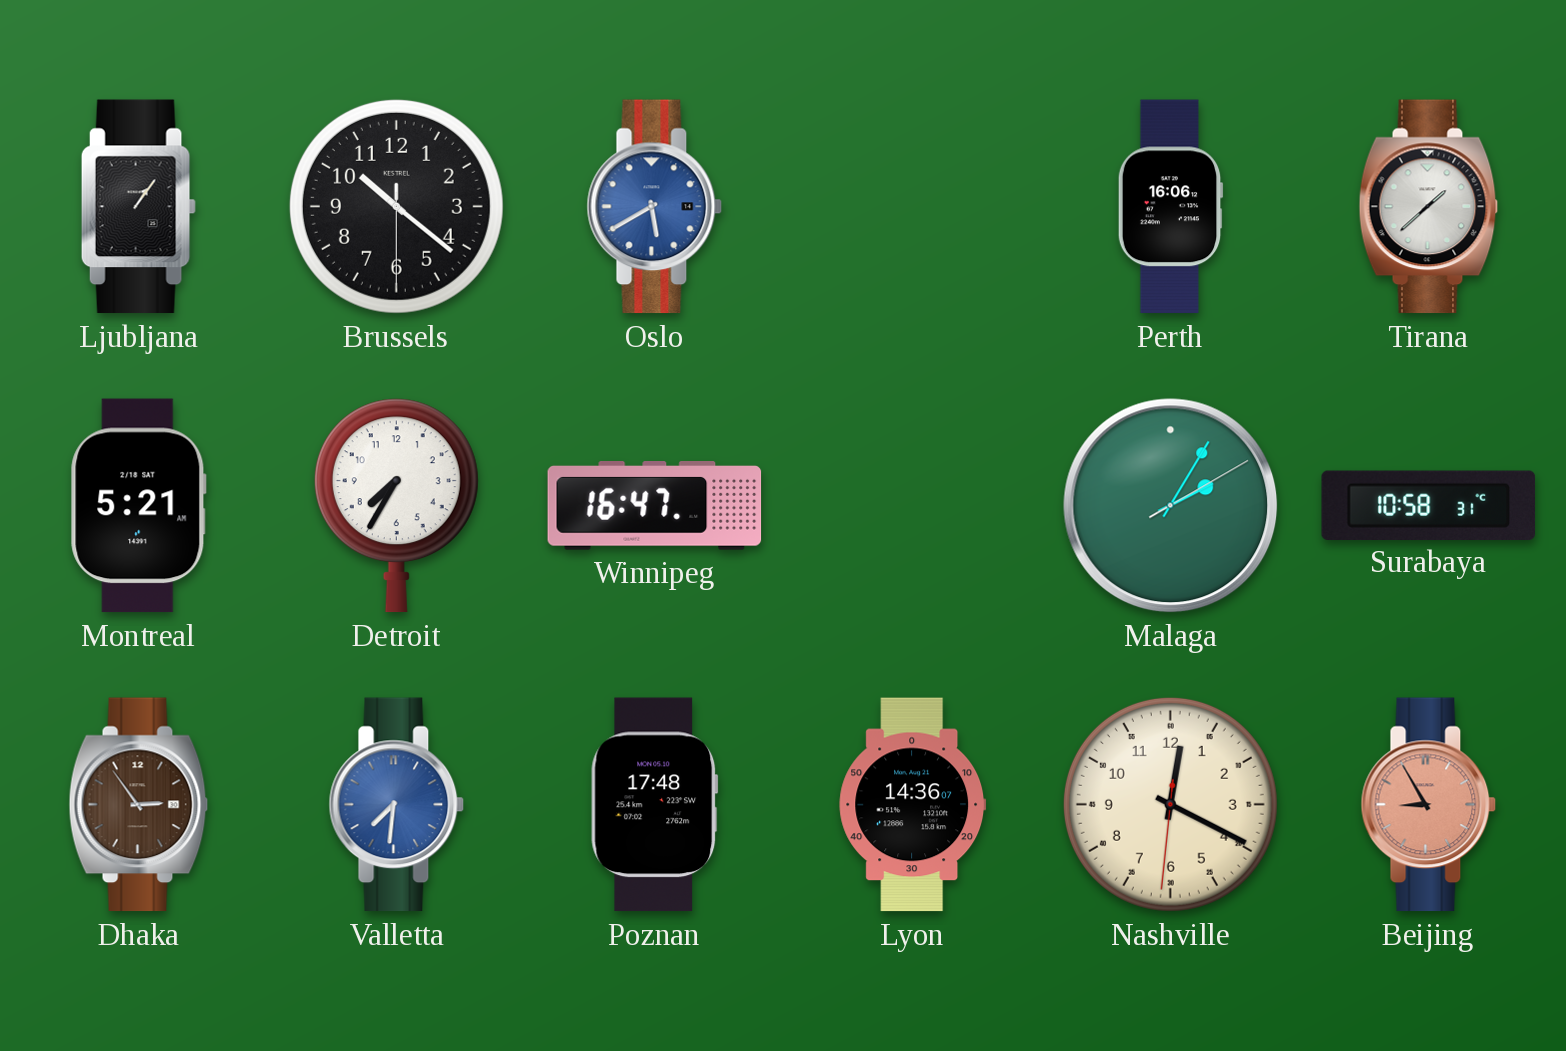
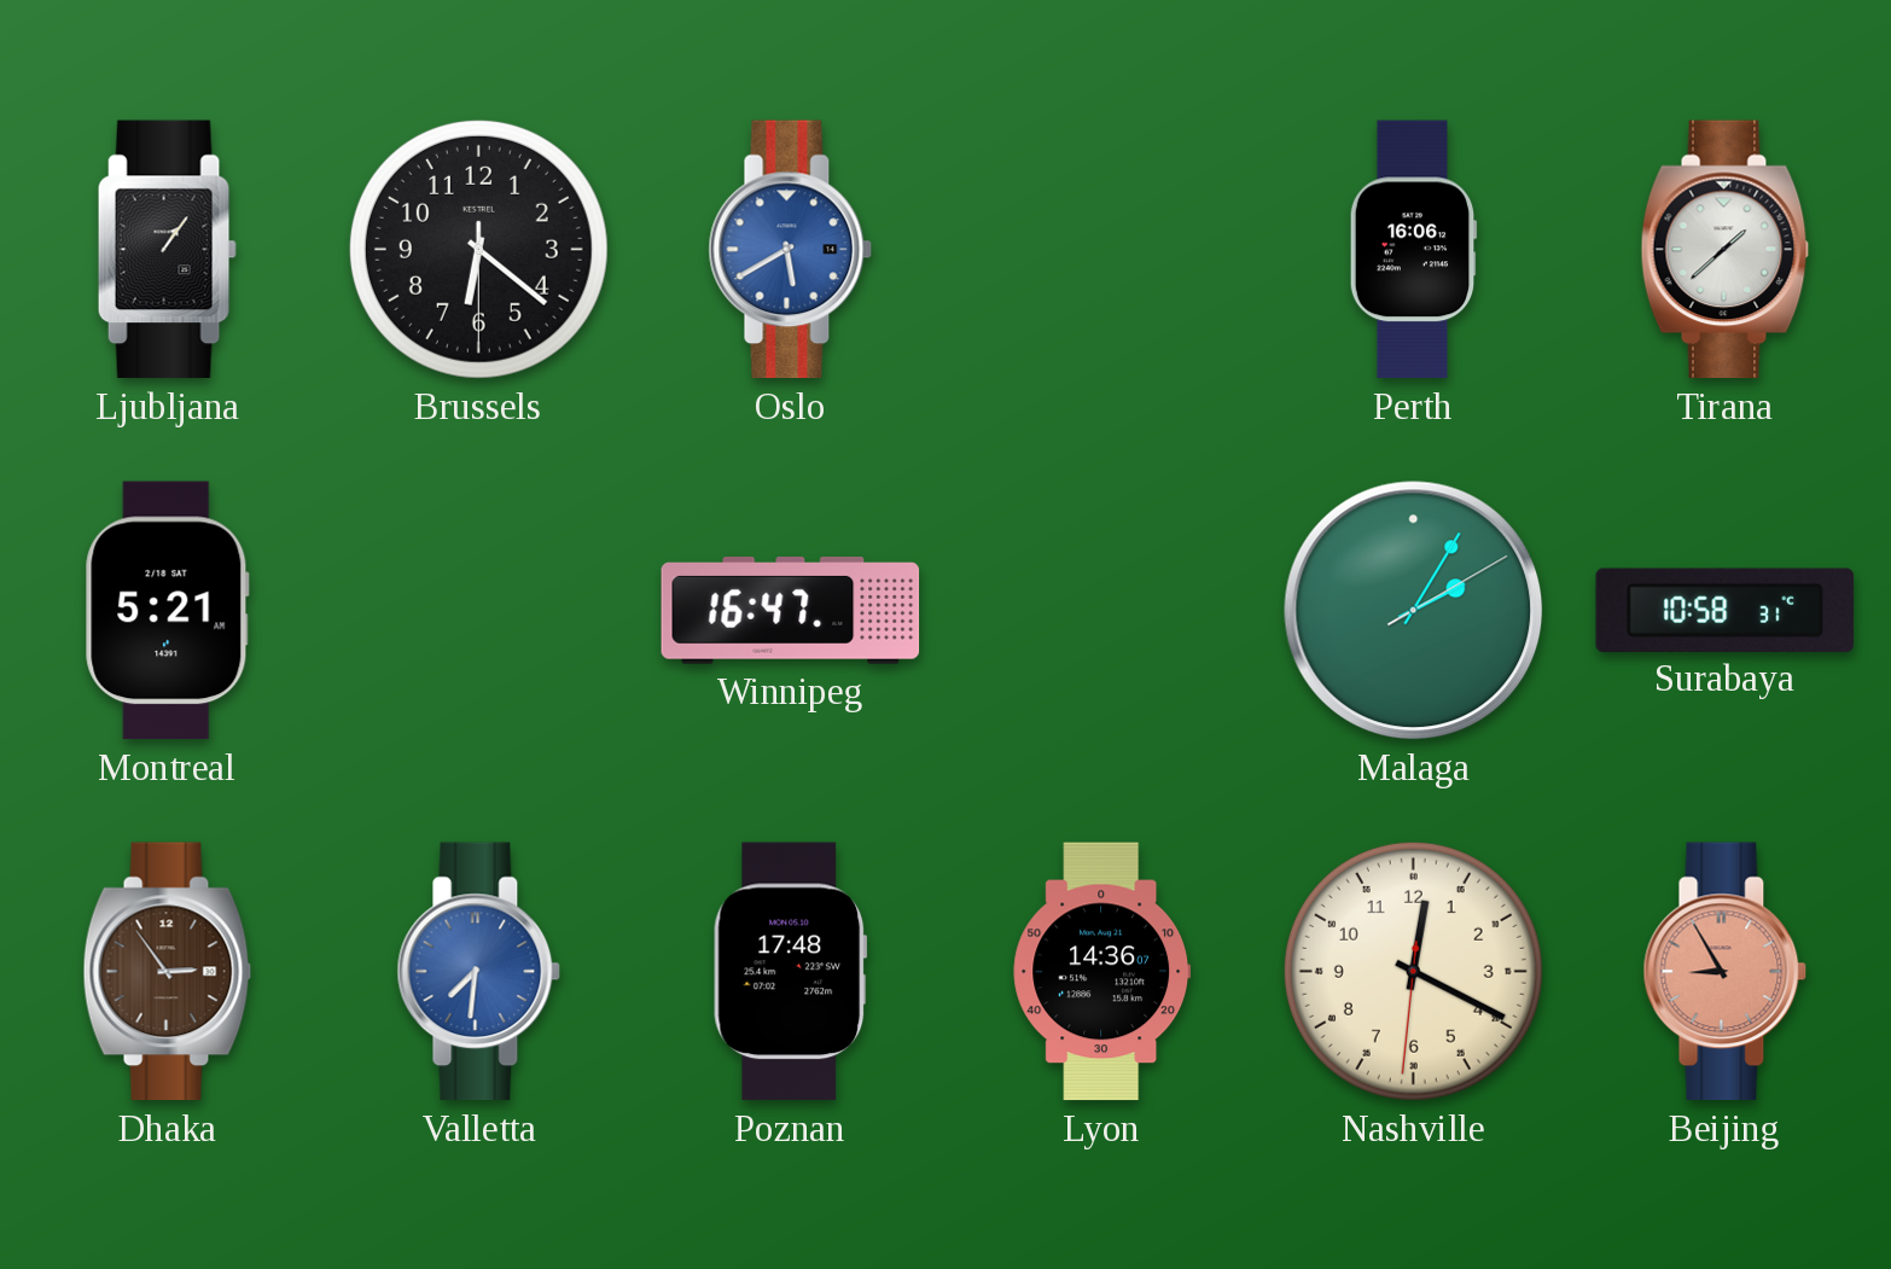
Brussels: 10:21 -> 6:21 (478, 249)
Detroit: 7:35 -> none (396, 506)
